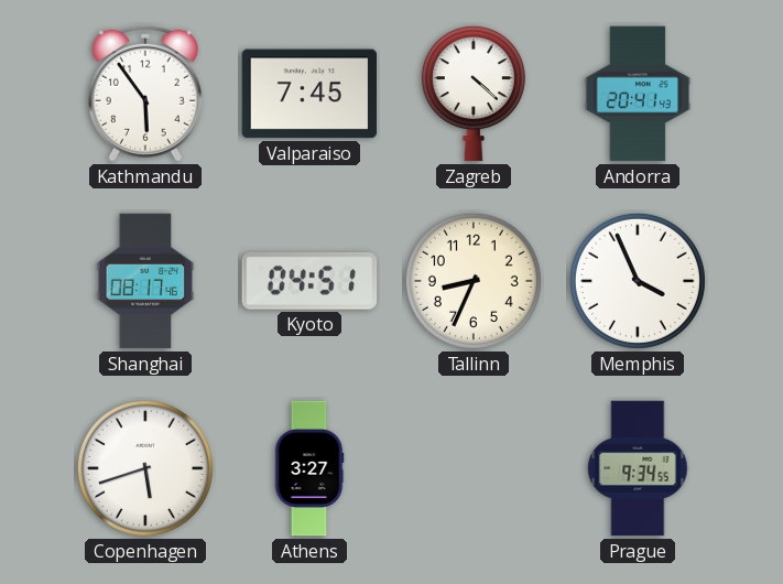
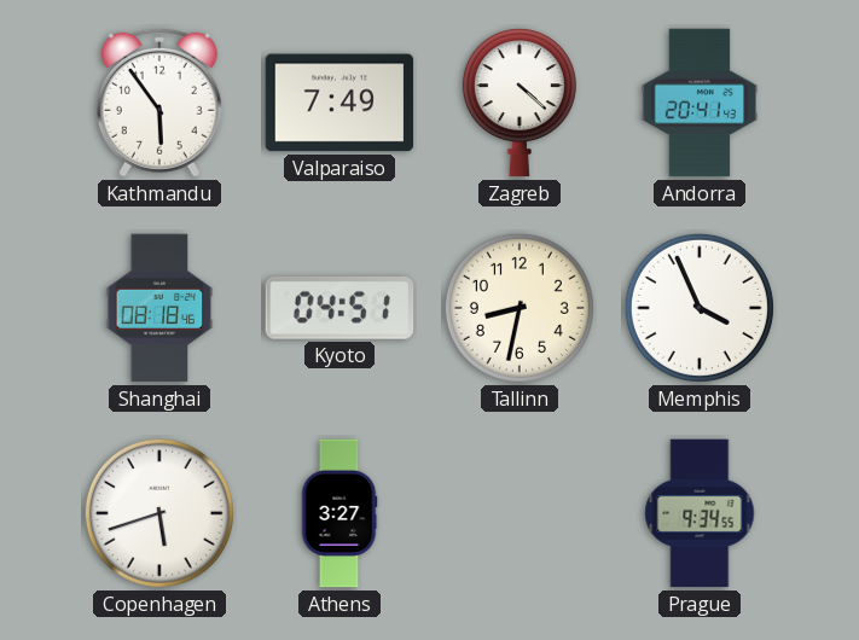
Valparaiso: 7:45 -> 7:49 (339, 103)
Shanghai: 08:17 -> 08:18 (159, 308)
Tallinn: 8:34 -> 8:32 (520, 308)
